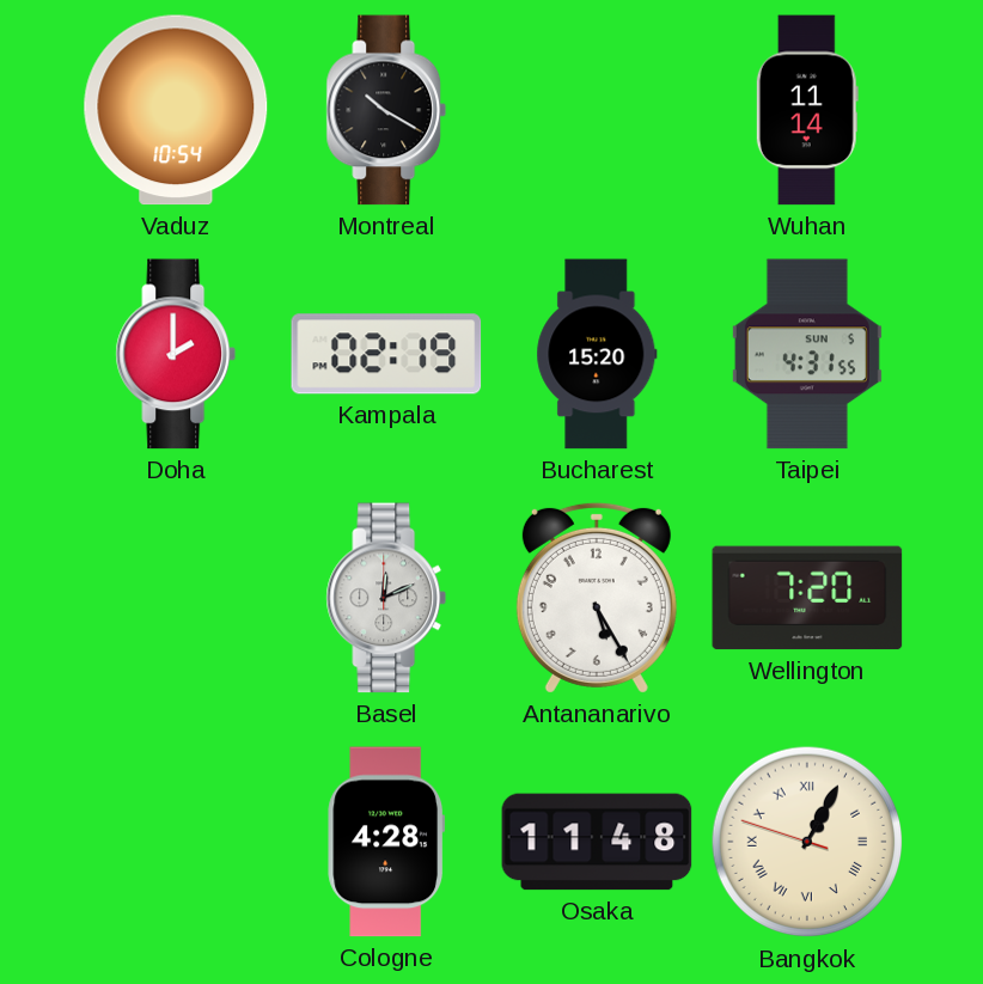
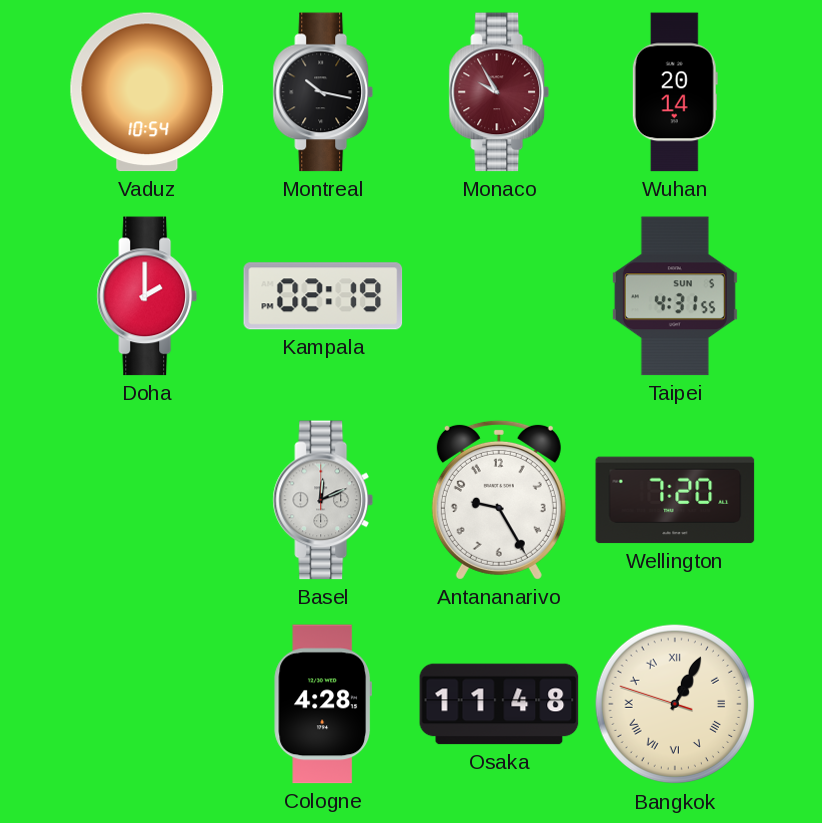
Montreal: 10:20 -> 10:17 (323, 92)
Monaco: none -> 9:55 (499, 92)
Wuhan: 11:14 -> 20:14 (675, 92)
Bucharest: 15:20 -> none (597, 354)
Antananarivo: 5:25 -> 9:25 (499, 500)
